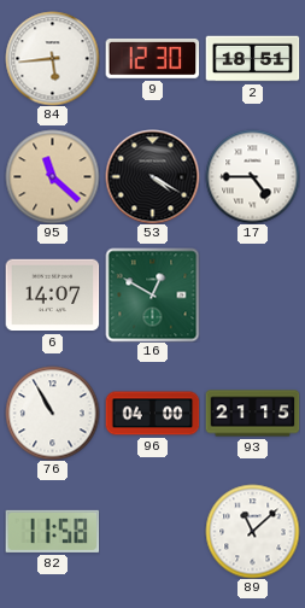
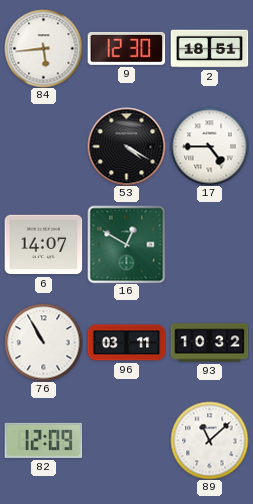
95: 11:22 -> none (52, 176)
96: 04:00 -> 03:11 (126, 343)
93: 21:15 -> 10:32 (209, 343)
82: 11:58 -> 12:09 (43, 440)
